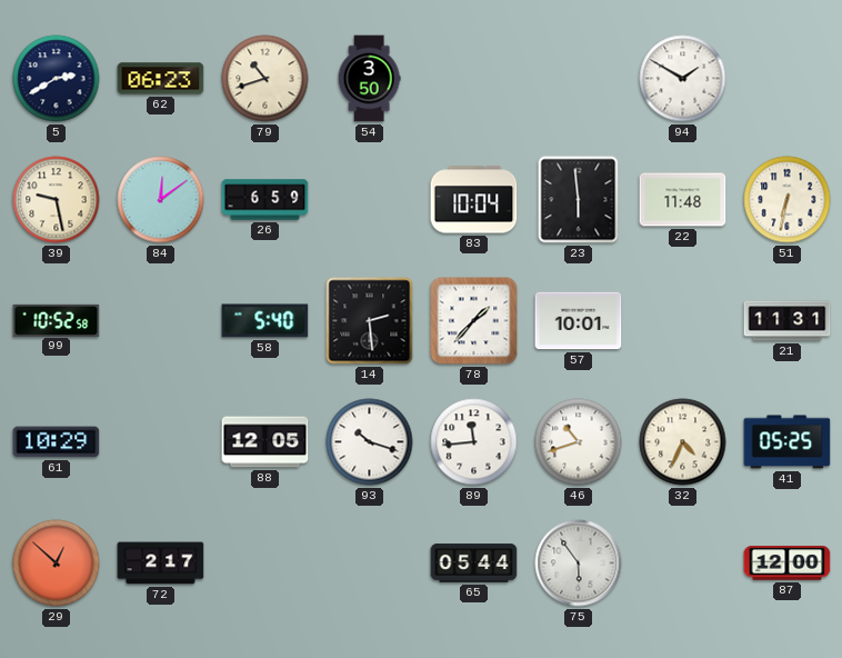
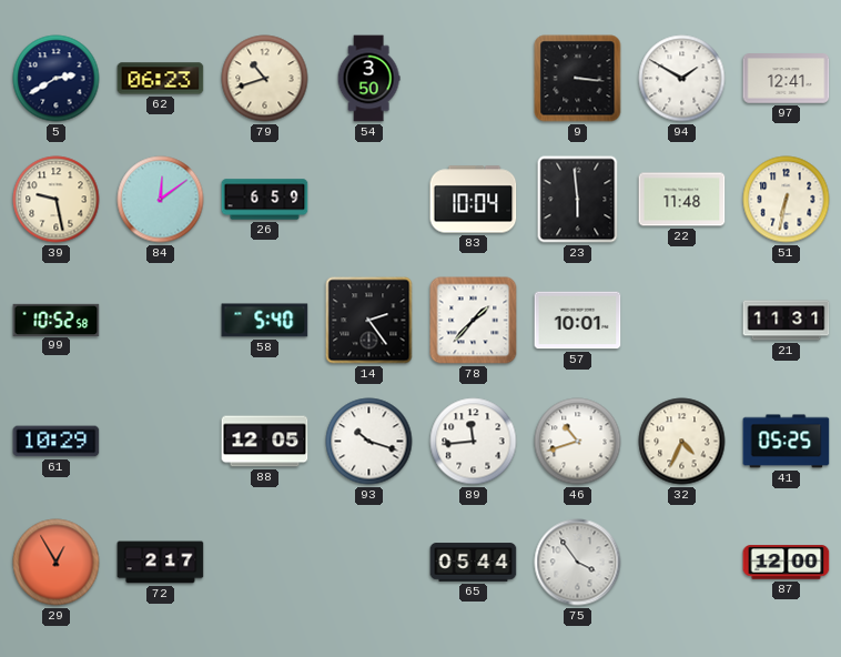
9: none -> 3:16 (578, 79)
97: none -> 12:41 (787, 79)
14: 2:29 -> 2:24 (369, 321)
29: 12:52 -> 12:55 (57, 563)
75: 5:54 -> 3:54 (578, 563)
